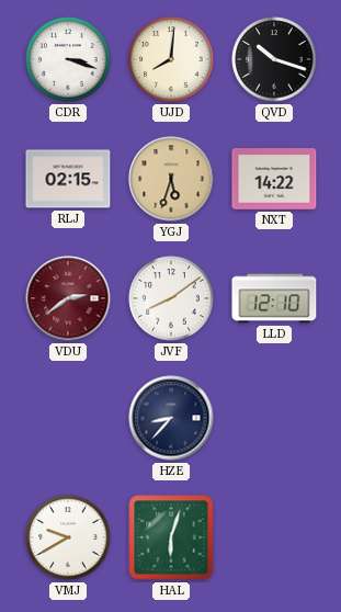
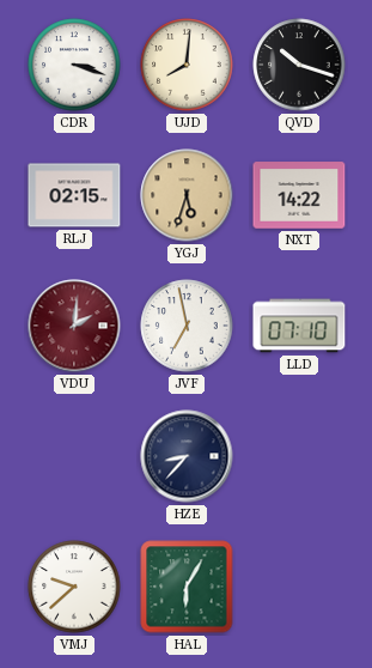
VDU: 2:39 -> 2:01 (74, 326)
JVF: 8:09 -> 6:58 (187, 326)
LLD: 12:10 -> 07:10 (299, 326)
VMJ: 9:40 -> 9:38 (74, 587)
HAL: 6:03 -> 6:05 (187, 587)
